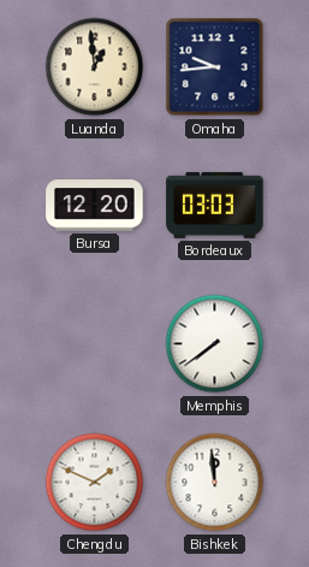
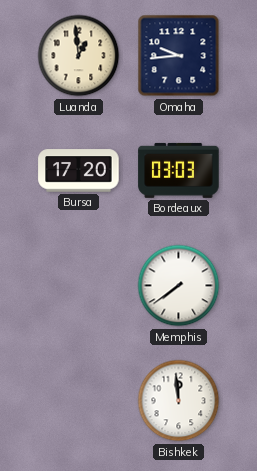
Bursa: 12:20 -> 17:20 (79, 171)
Chengdu: 1:49 -> none (95, 483)
